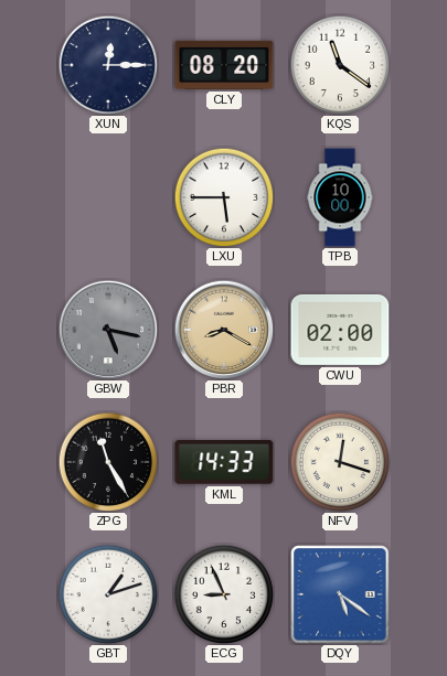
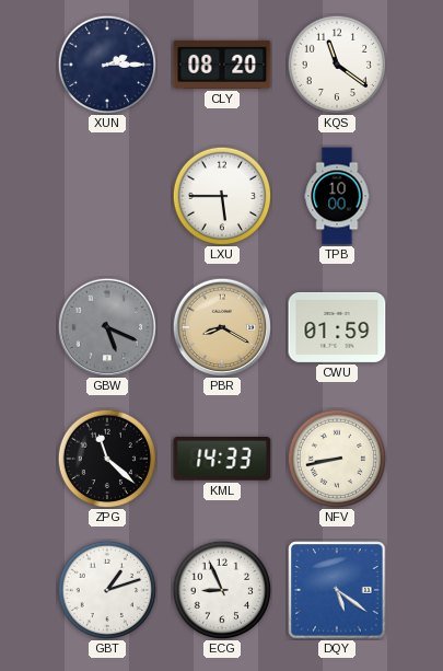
XUN: 12:15 -> 2:15 (107, 65)
GBW: 5:17 -> 5:19 (107, 327)
CWU: 02:00 -> 01:59 (337, 327)
ZPG: 11:25 -> 11:22 (107, 459)
NFV: 12:18 -> 8:43 (337, 459)
